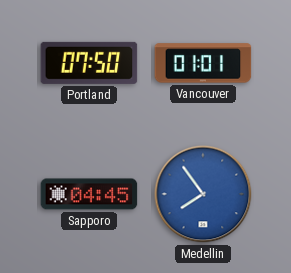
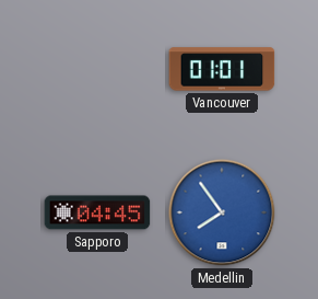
Portland: 07:50 -> none (89, 63)
